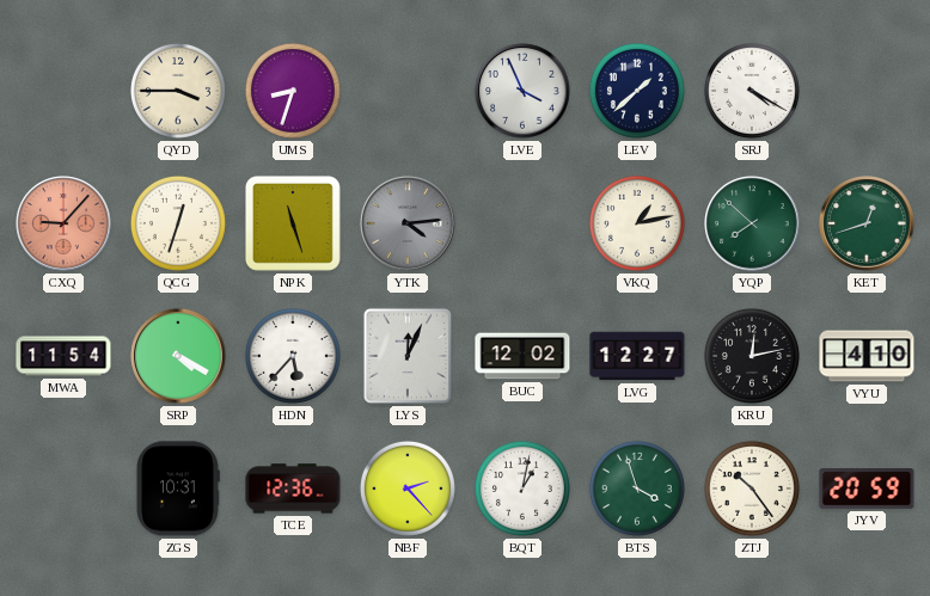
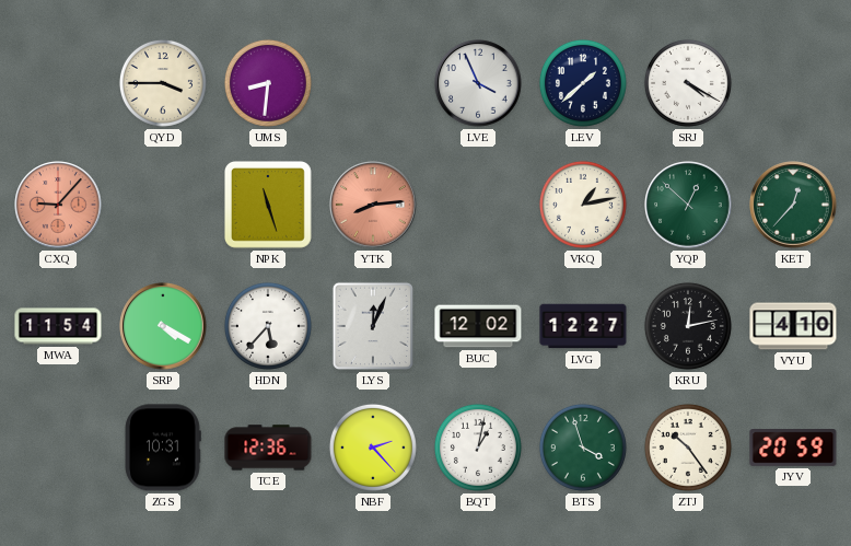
UMS: 8:33 -> 8:31 (268, 83)
QCG: 12:33 -> none (178, 223)
YTK: 4:14 -> 8:14 (373, 205)
YTK dial: grey -> salmon (373, 205)
YQP: 7:52 -> 12:52 (688, 205)
KET: 12:42 -> 12:37 (793, 205)
